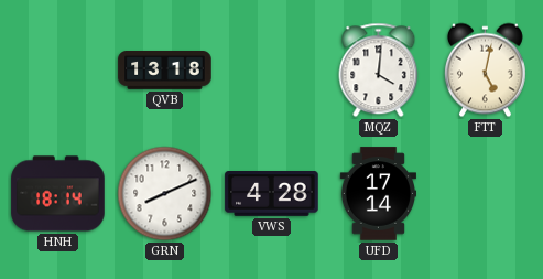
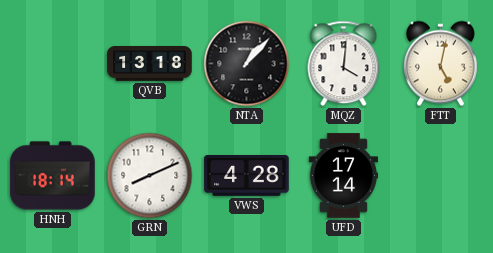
NTA: none -> 1:07 (247, 64)
